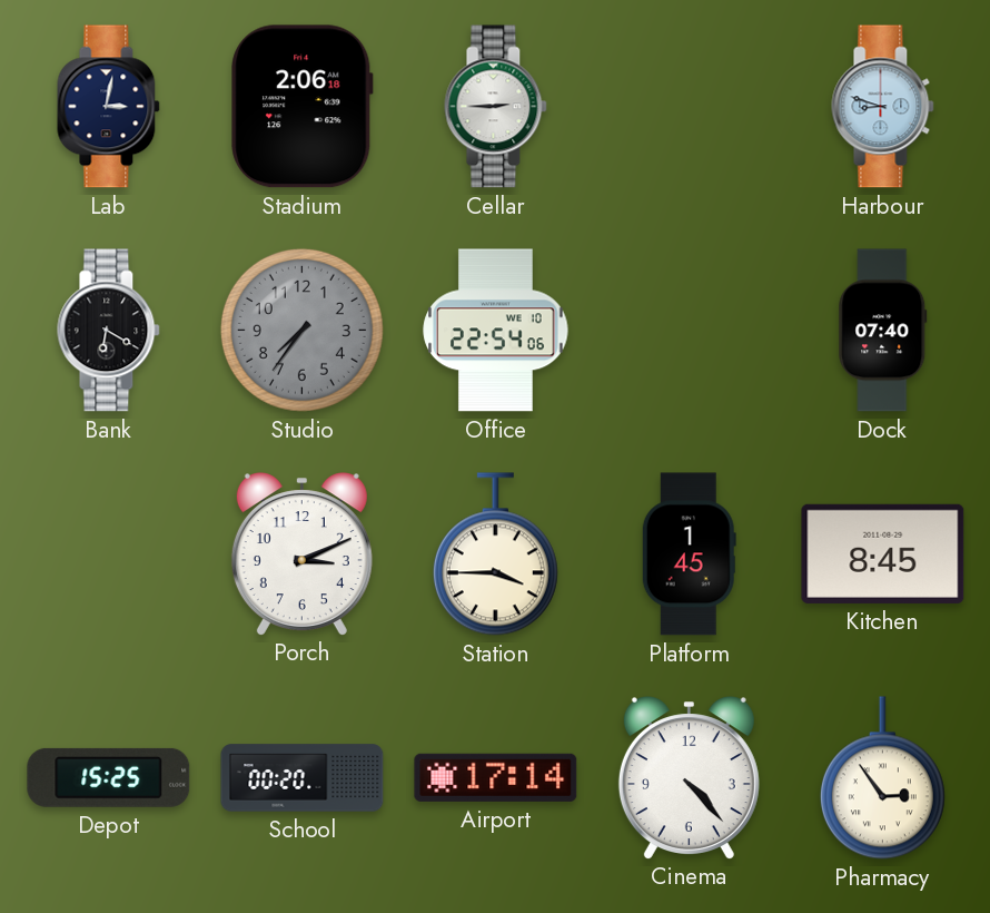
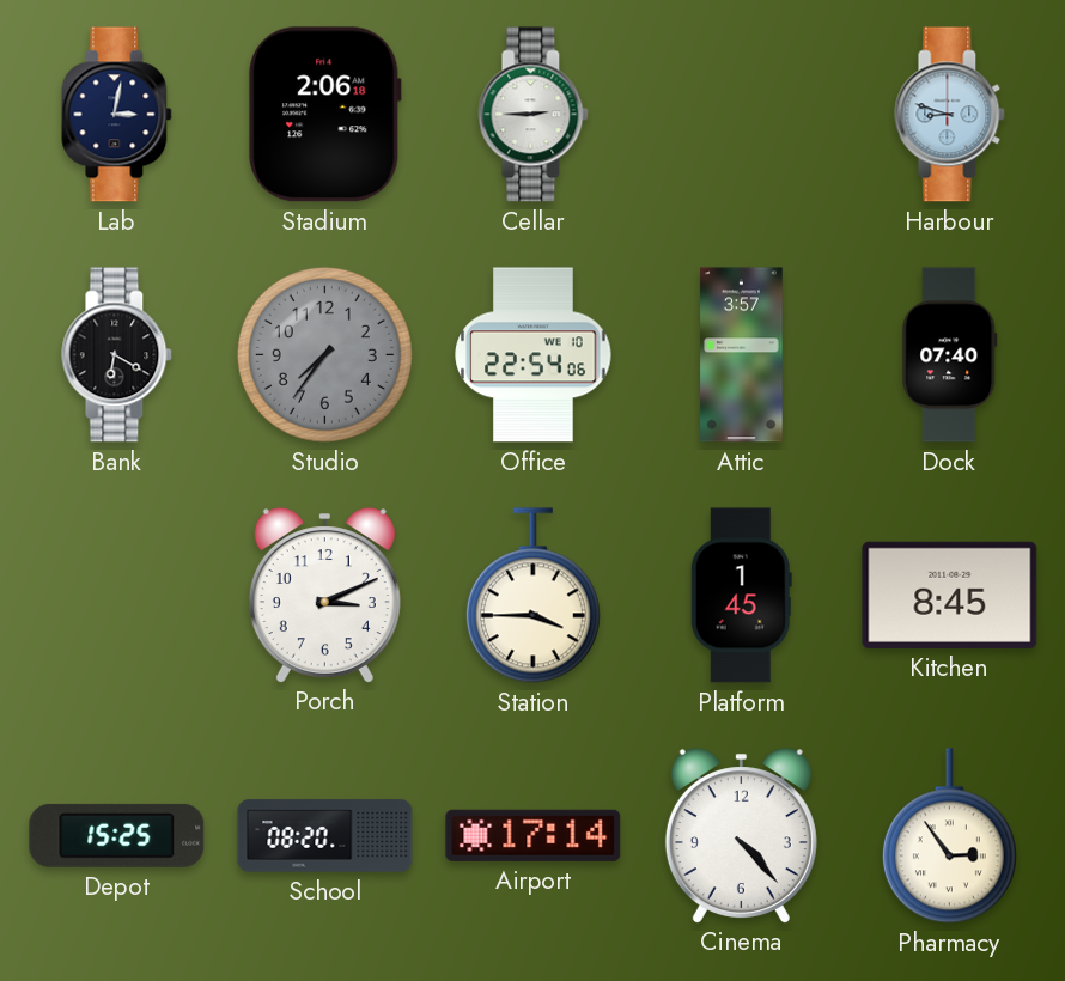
Attic: none -> 3:57 (742, 355)
School: 00:20 -> 08:20 (325, 836)
